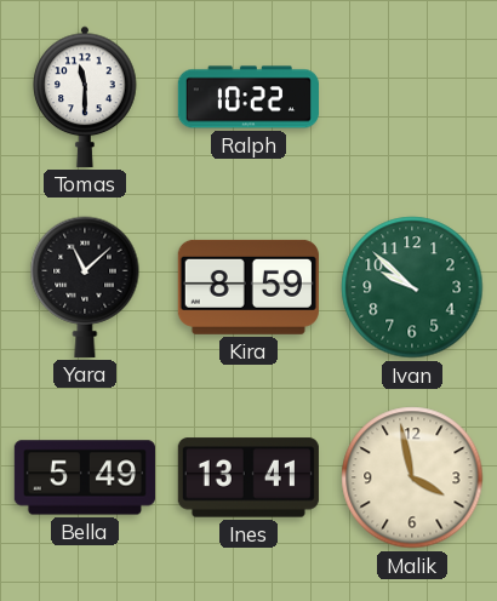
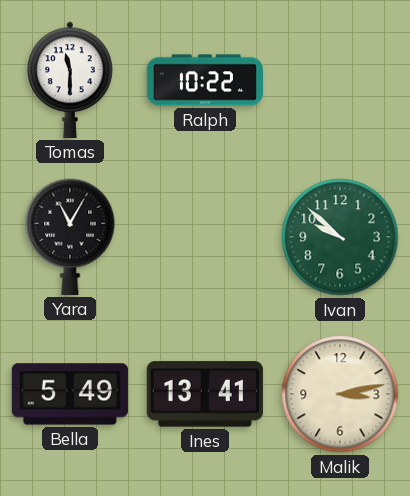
Yara: 11:08 -> 11:05 (70, 237)
Kira: 8:59 -> none (248, 287)
Malik: 3:58 -> 3:13 (340, 394)
